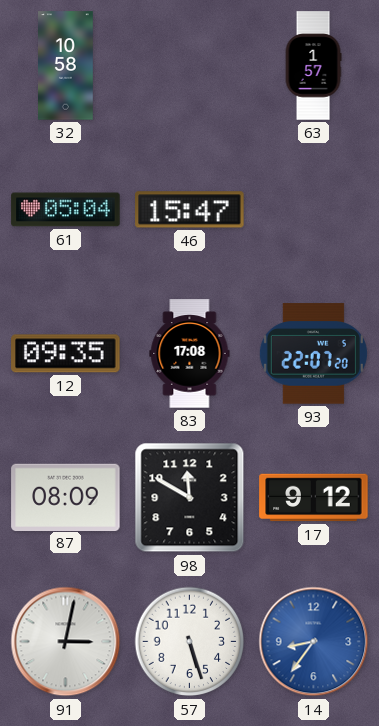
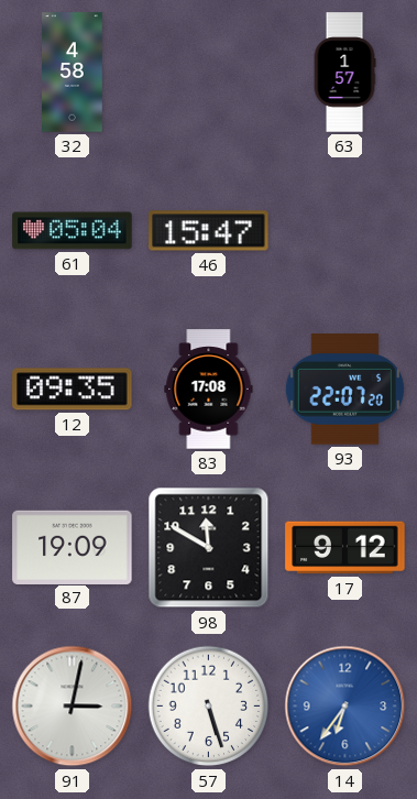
32: 10:58 -> 4:58 (73, 73)
87: 08:09 -> 19:09 (73, 547)
14: 8:36 -> 6:36 (345, 707)
